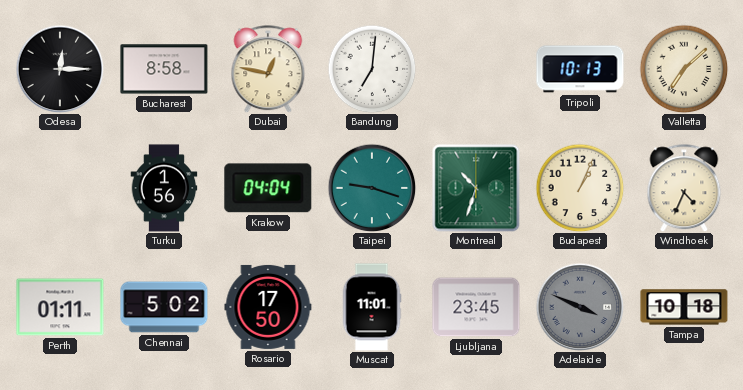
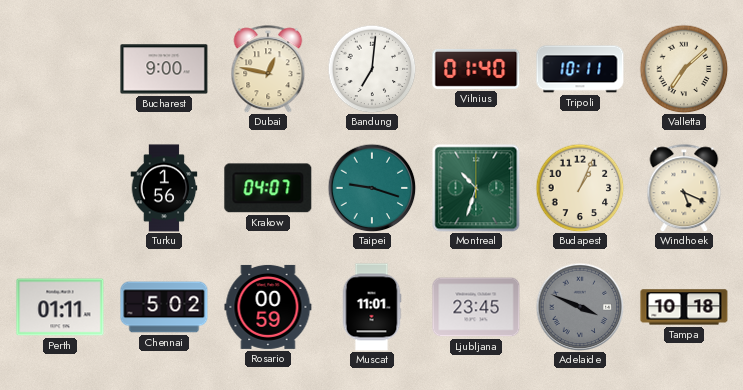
Odesa: 12:15 -> none (60, 69)
Bucharest: 8:58 -> 9:00 (164, 69)
Vilnius: none -> 01:40 (476, 69)
Tripoli: 10:13 -> 10:11 (580, 69)
Krakow: 04:04 -> 04:07 (268, 188)
Windhoek: 4:34 -> 5:19 (684, 188)
Rosario: 17:50 -> 00:59 (268, 307)
